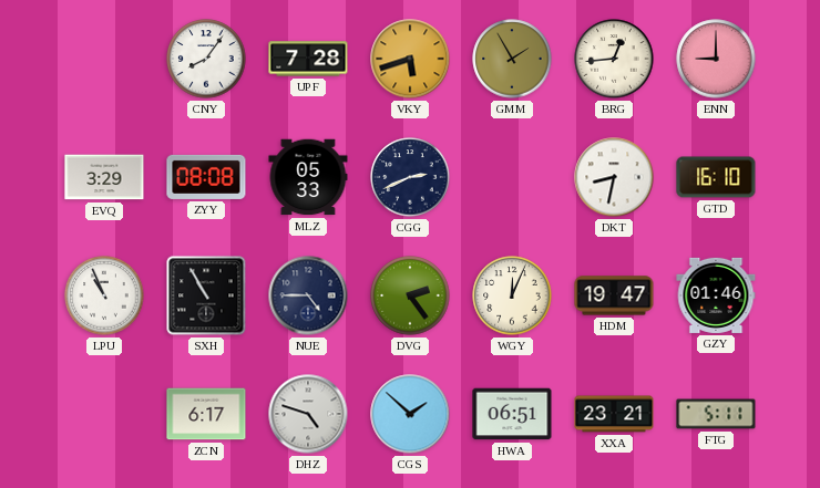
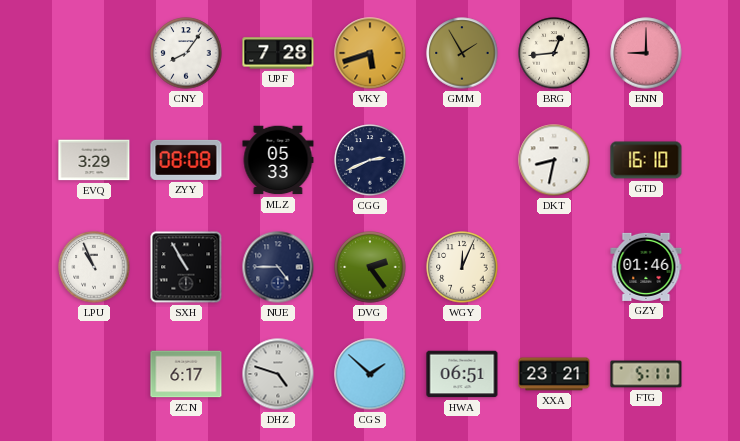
HDM: 19:47 -> none (614, 295)
